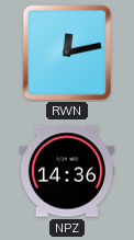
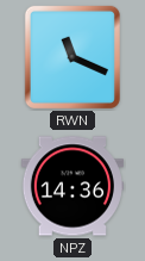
RWN: 12:13 -> 11:19 (72, 57)
